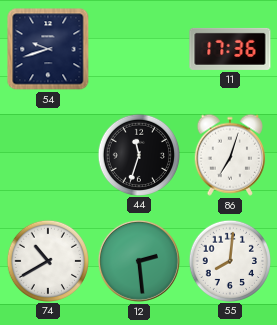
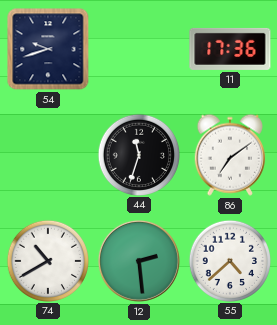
86: 7:03 -> 7:09 (230, 155)
55: 8:01 -> 4:38 (229, 260)
